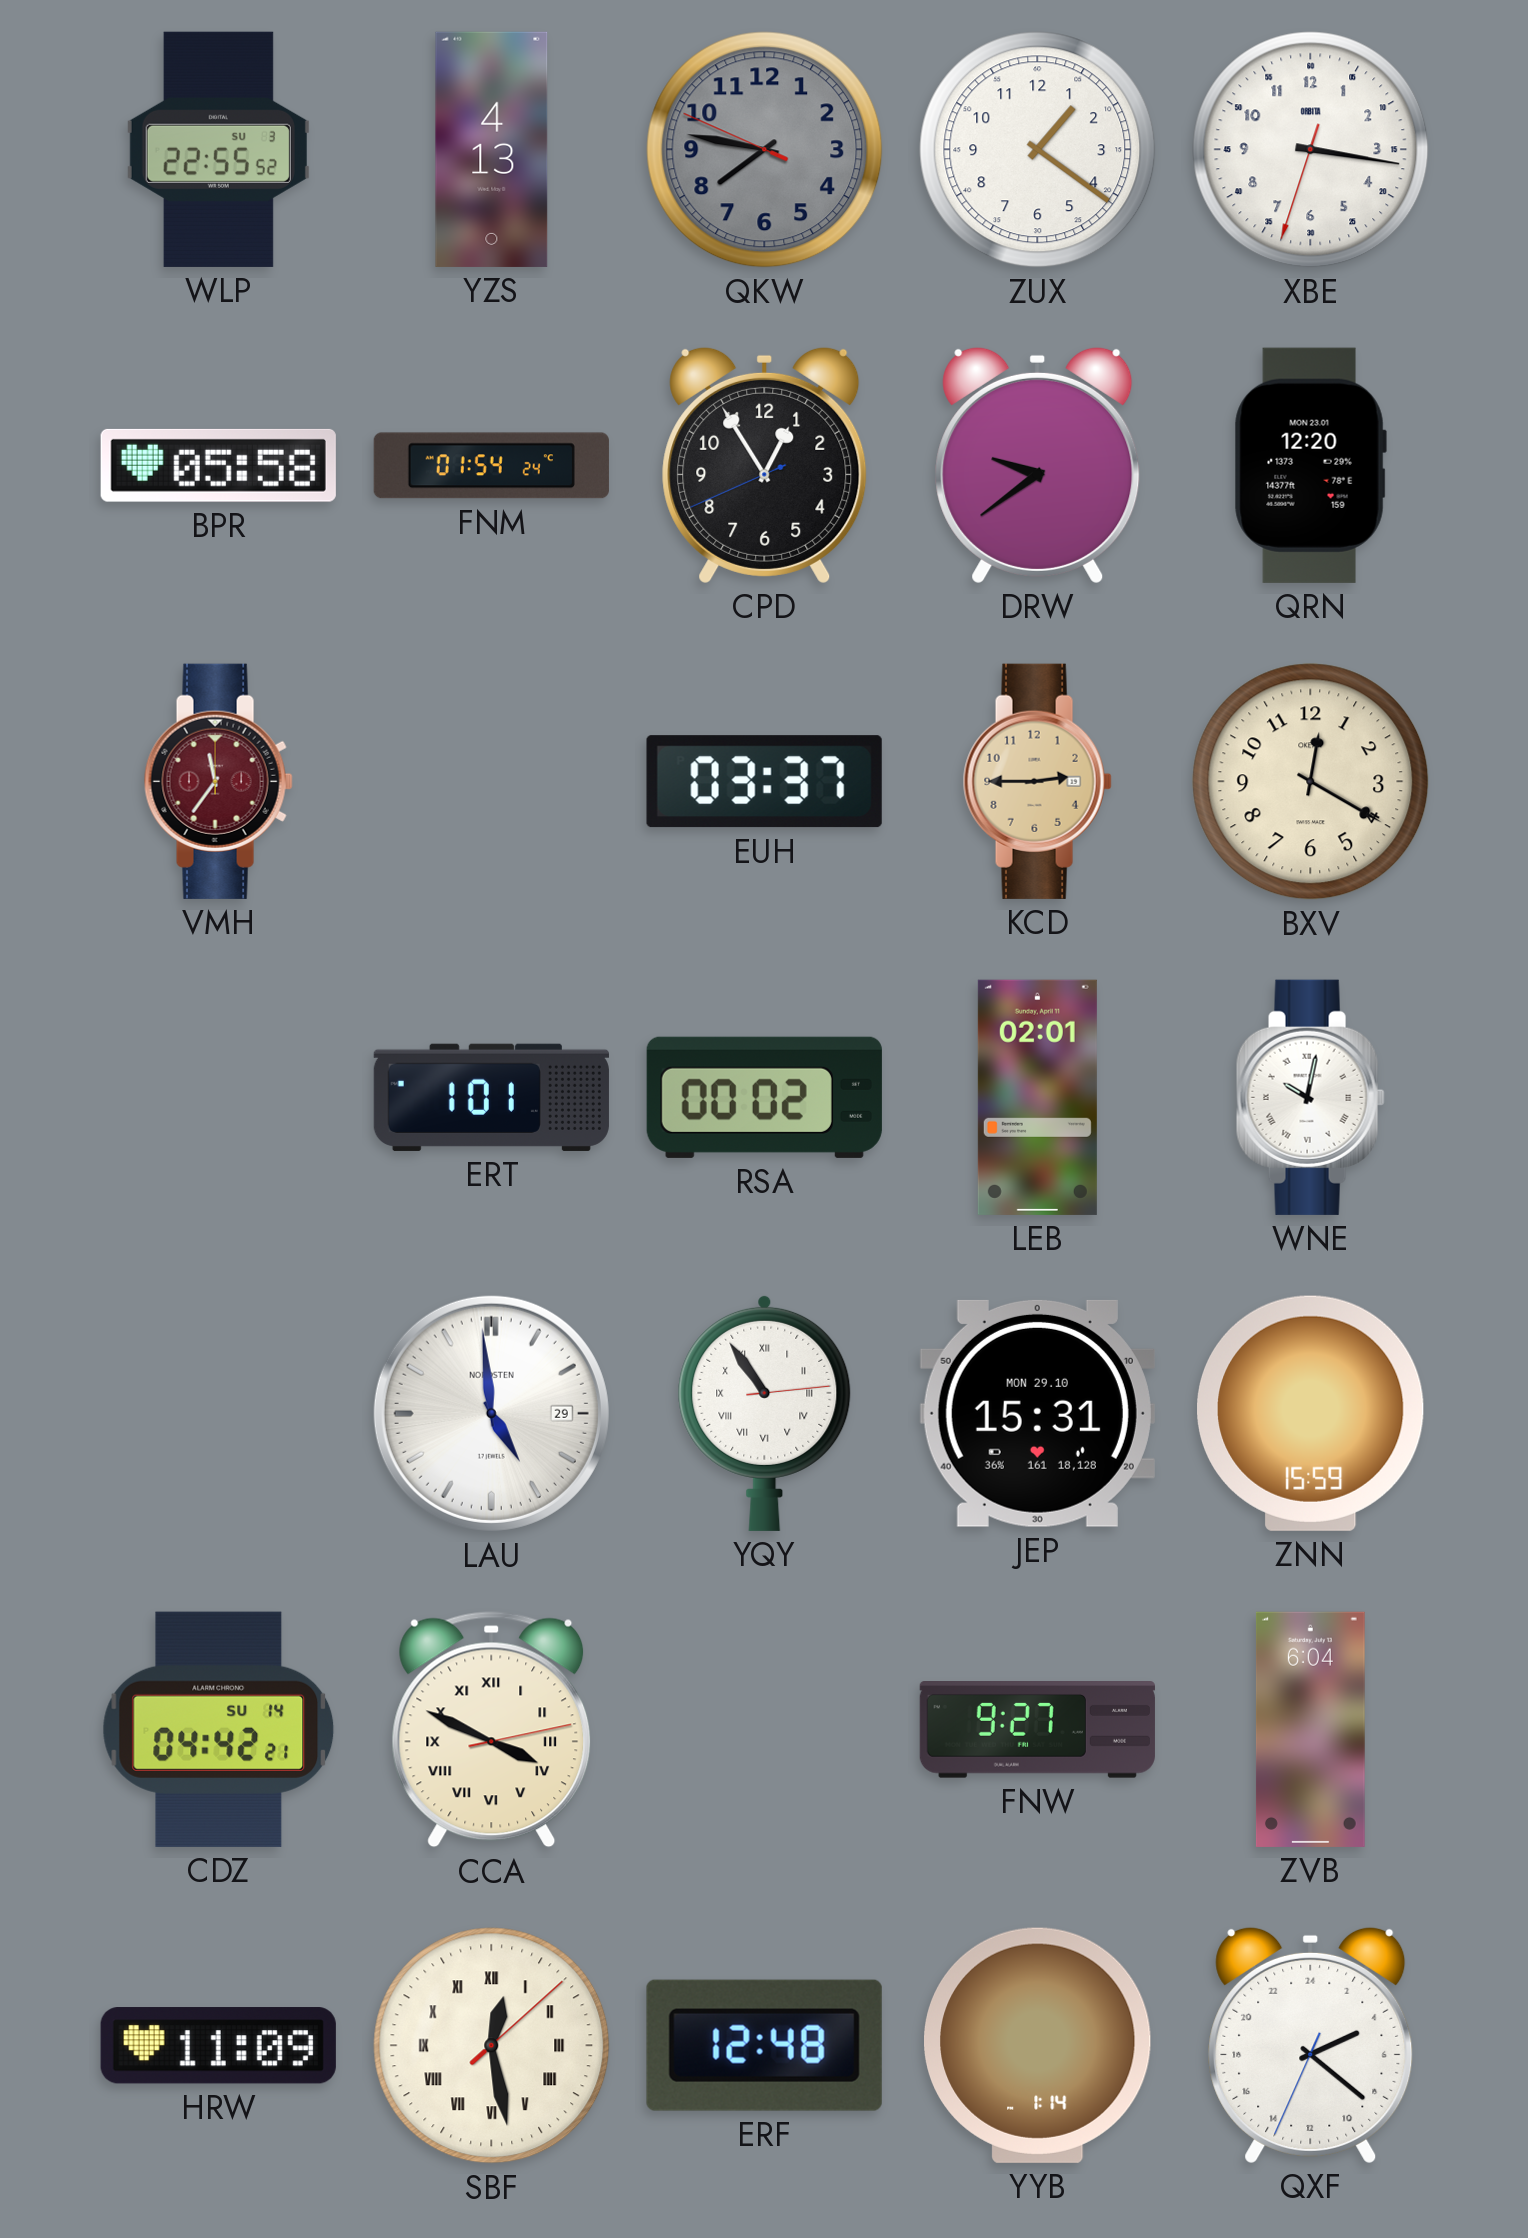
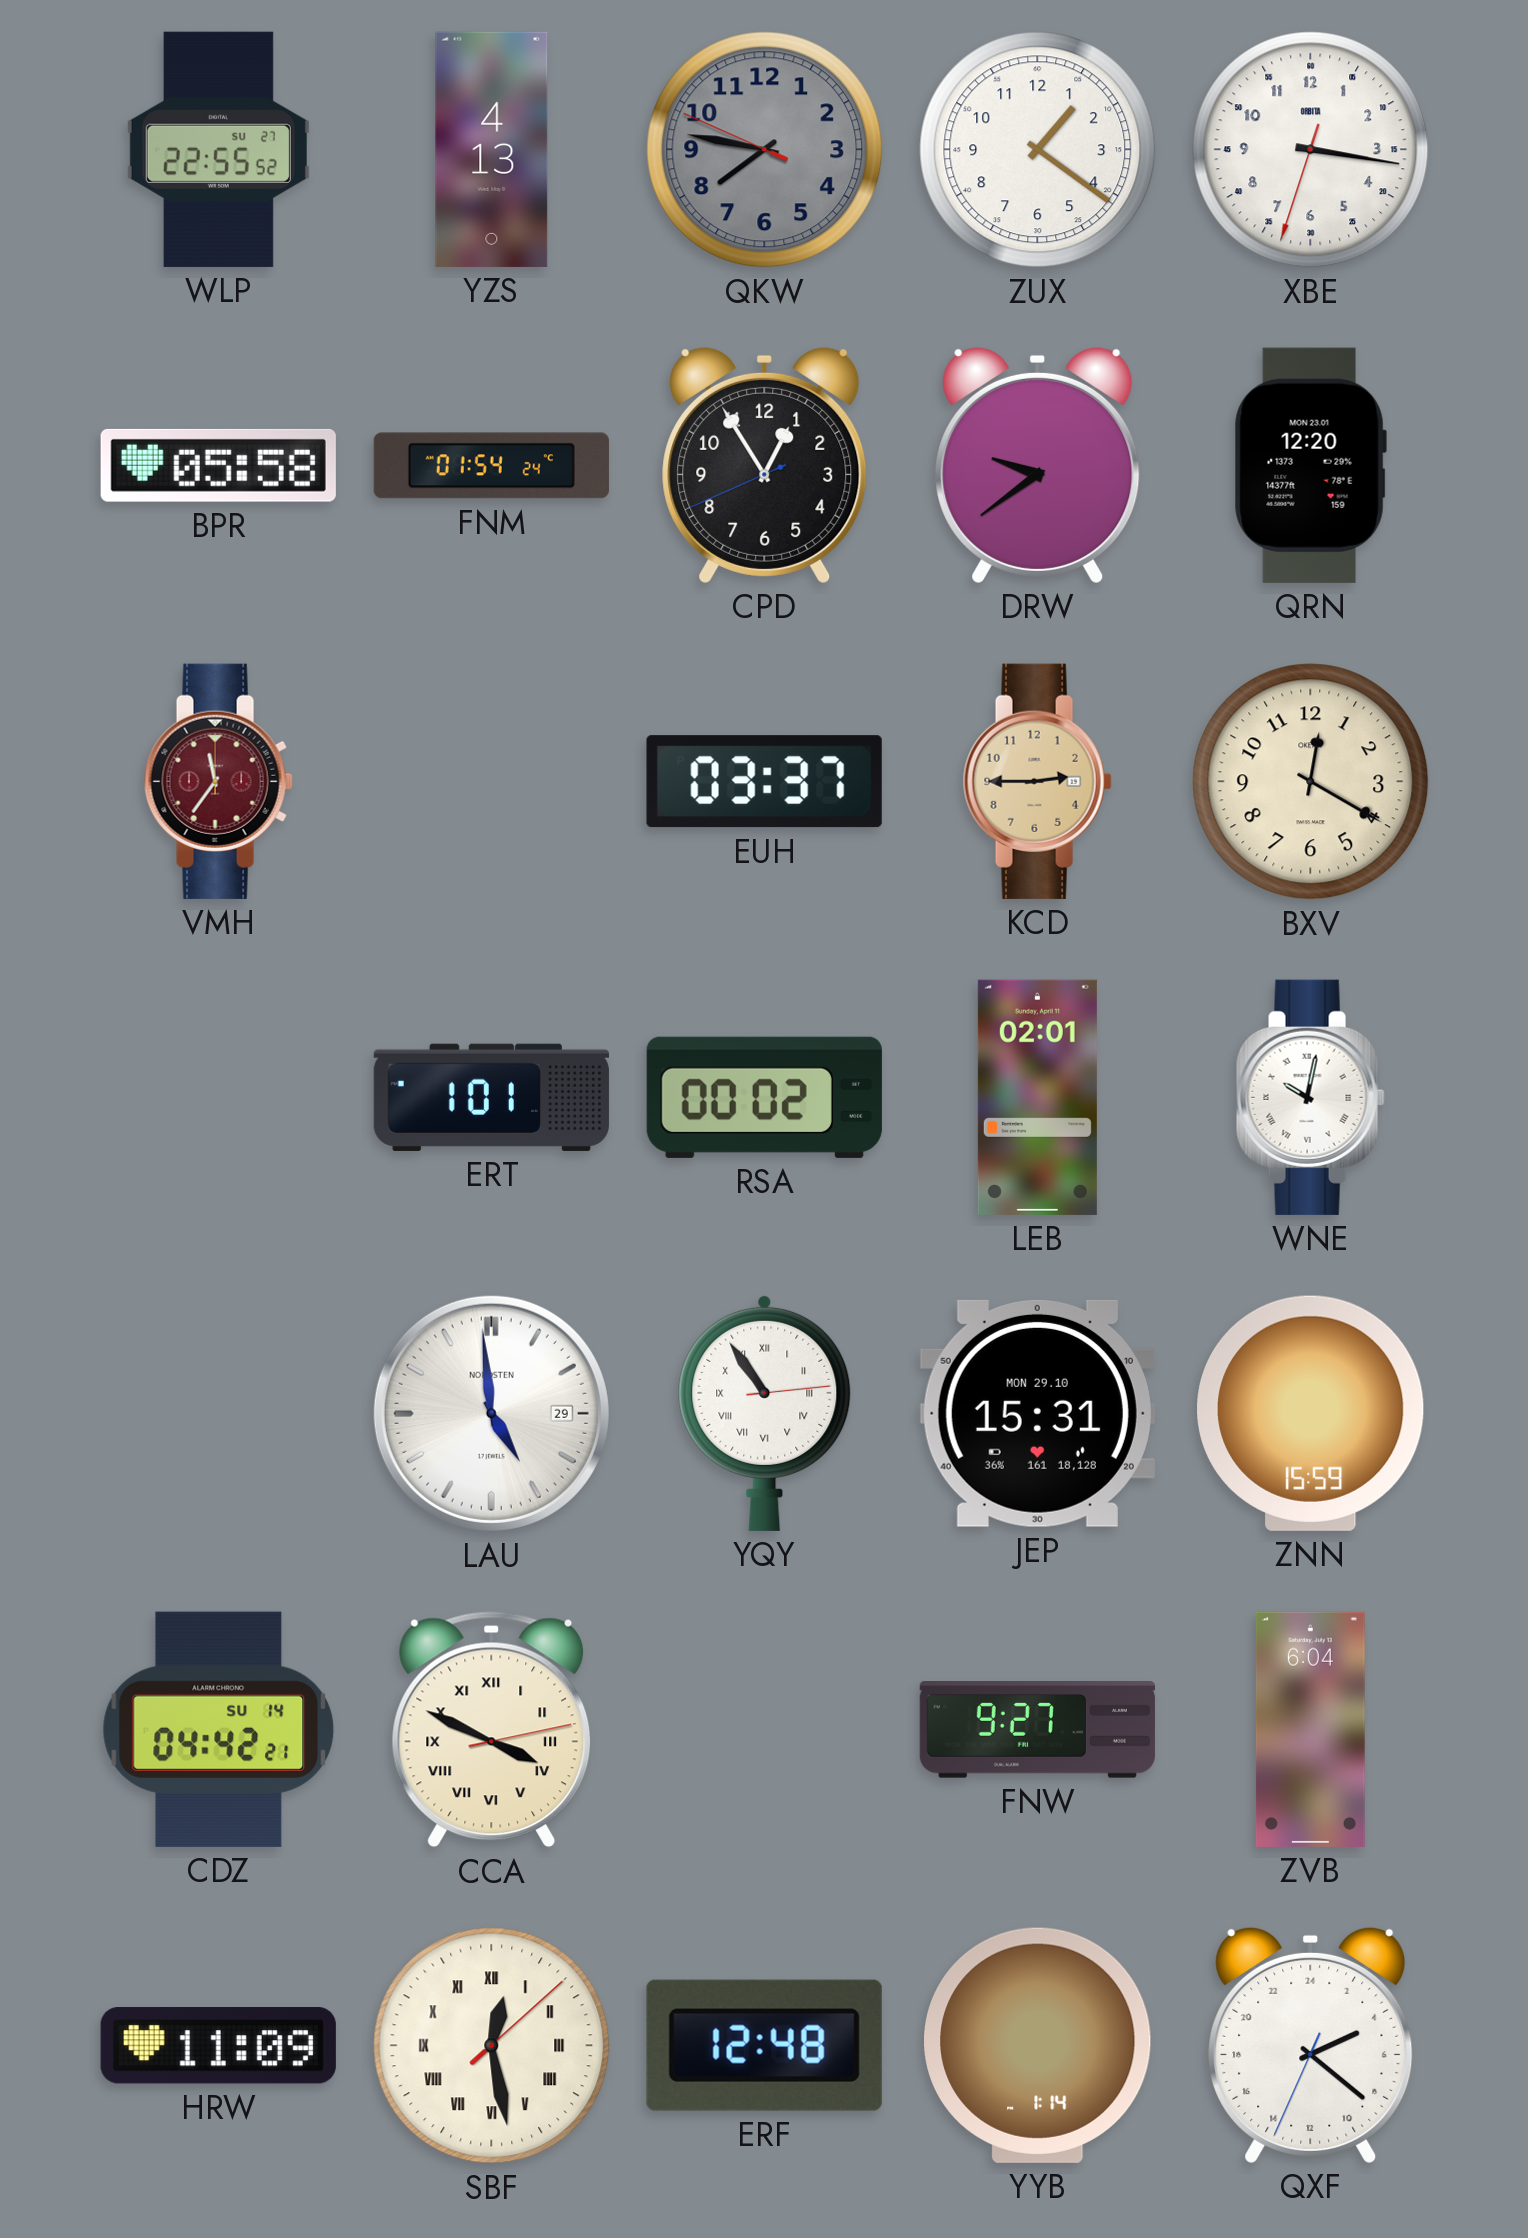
WLP date: SU 3 -> SU 27 (218, 149)
